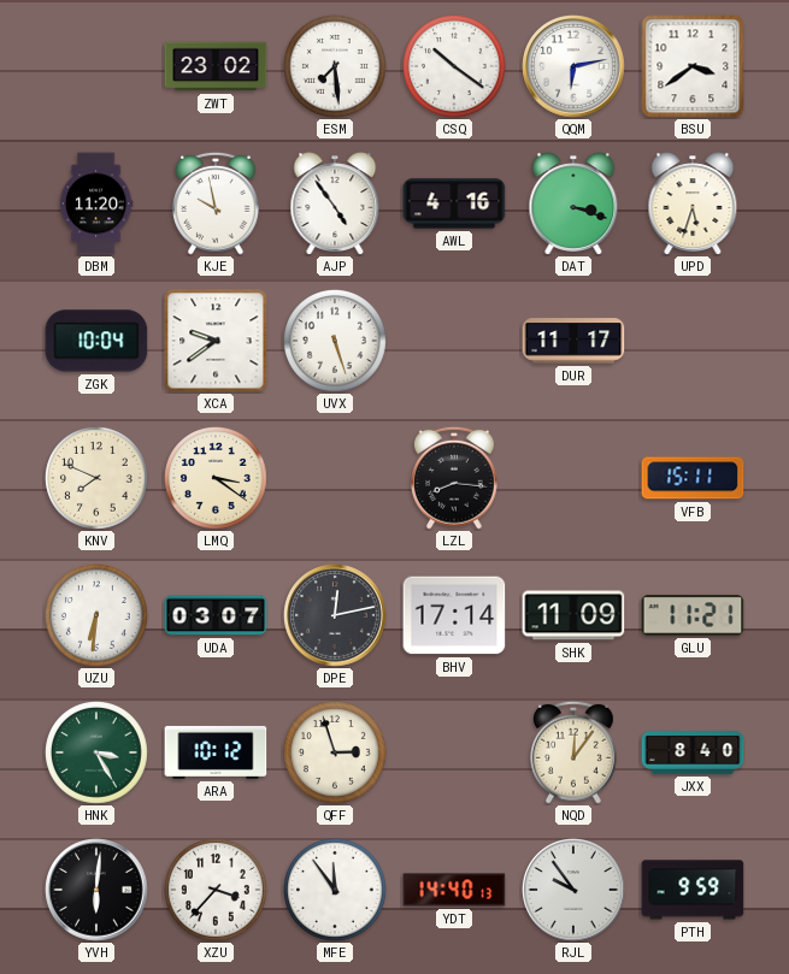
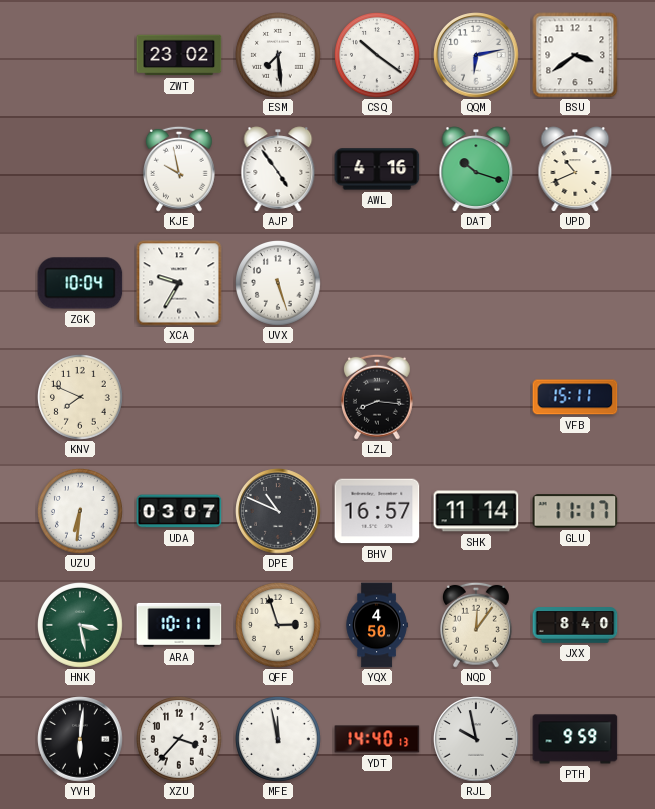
DBM: 11:20 -> none (96, 203)
DAT: 3:18 -> 10:18 (476, 169)
UPD: 5:33 -> 10:41 (575, 169)
XCA: 9:39 -> 9:35 (179, 283)
DUR: 11:17 -> none (573, 341)
LMQ: 3:21 -> none (217, 479)
DPE: 12:13 -> 10:49 (278, 511)
BHV: 17:14 -> 16:57 (377, 511)
SHK: 11:09 -> 11:14 (476, 511)
GLU: 11:21 -> 11:17 (575, 511)
HNK: 3:25 -> 3:28 (81, 626)
ARA: 10:12 -> 10:11 (179, 625)
YQX: none -> 4:50 (377, 625)
MFE: 11:54 -> 11:58 (279, 740)
RJL: 9:54 -> 9:58 (476, 739)
